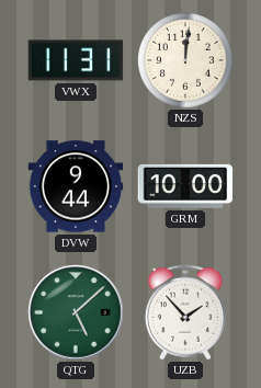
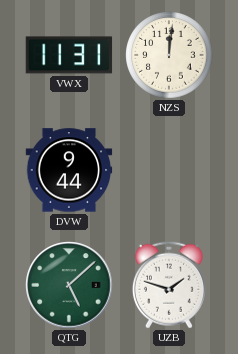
GRM: 10:00 -> none (185, 186)
UZB: 1:53 -> 1:48 (169, 285)
